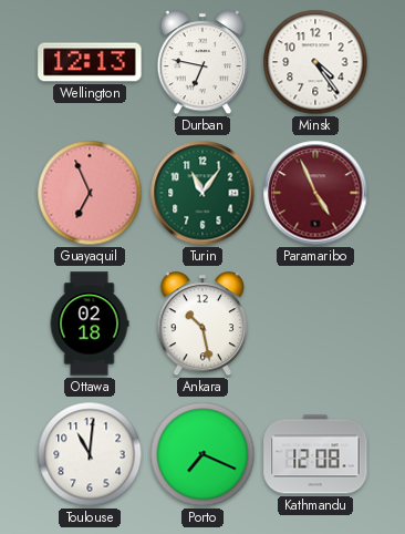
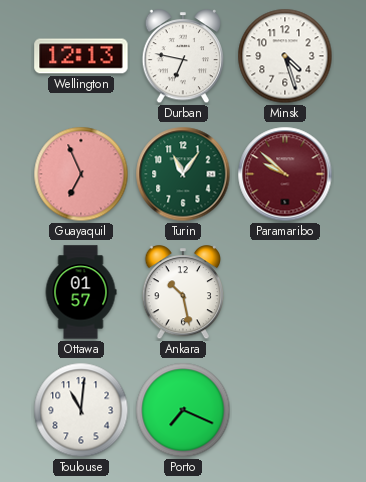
Minsk: 4:24 -> 4:27 (285, 56)
Paramaribo: 4:56 -> 9:52 (285, 174)
Ottawa: 02:18 -> 01:57 (81, 292)
Kathmandu: 12:08 -> none (315, 454)
